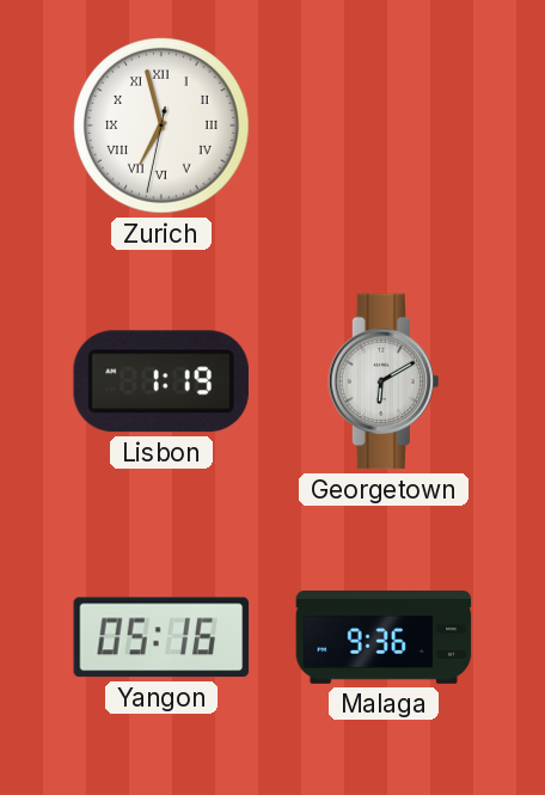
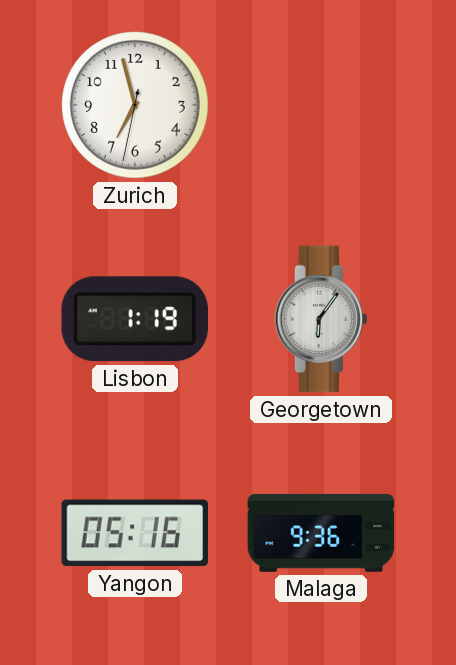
Zurich numerals: Roman -> Arabic (135, 105)
Georgetown: 6:10 -> 6:06 (320, 319)
